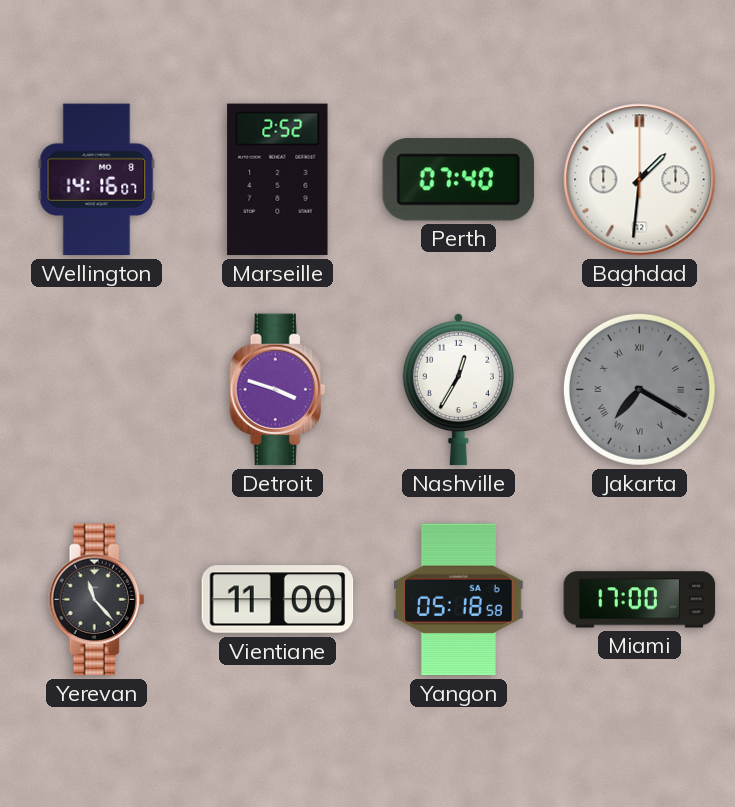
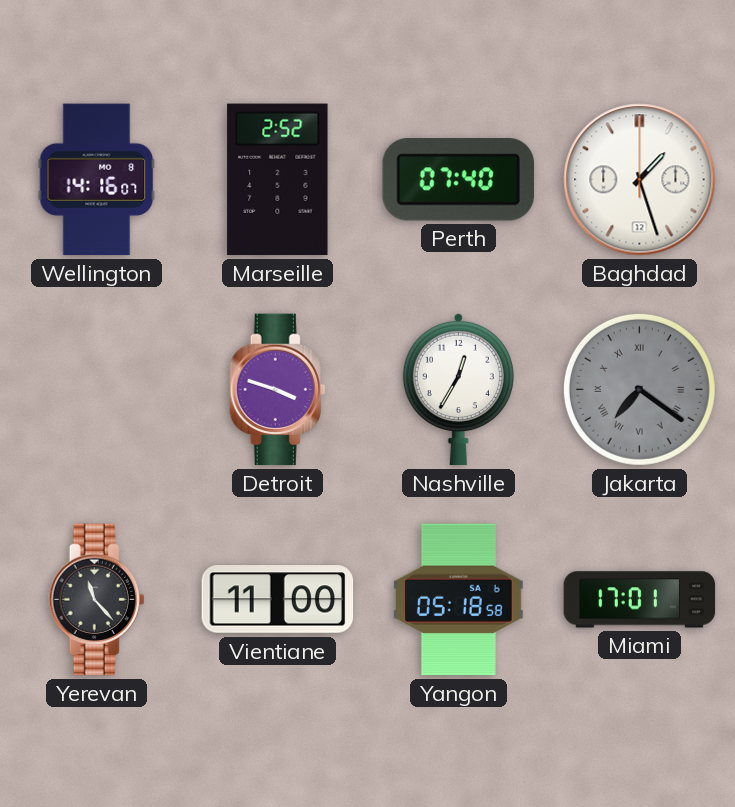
Baghdad: 1:31 -> 1:27 (640, 180)
Jakarta: 7:20 -> 7:21 (639, 389)
Miami: 17:00 -> 17:01 (640, 600)
